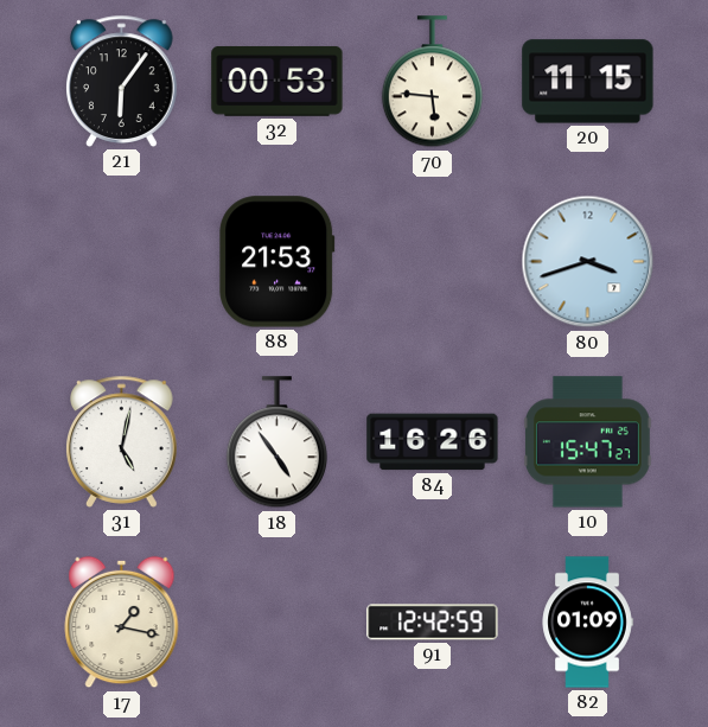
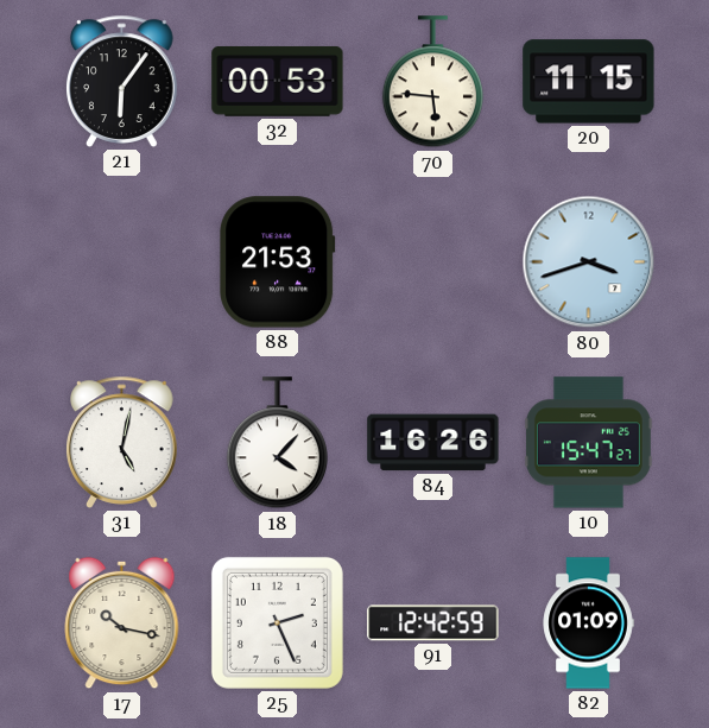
18: 4:54 -> 4:07 (277, 443)
17: 1:17 -> 10:17 (122, 623)
25: none -> 2:26 (277, 622)
